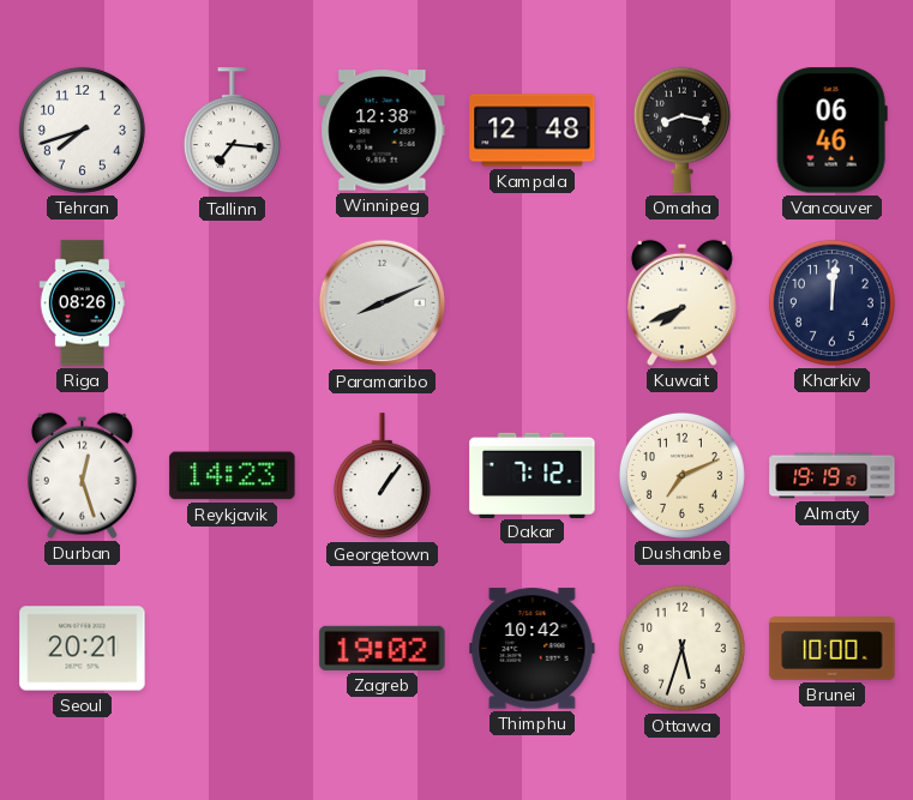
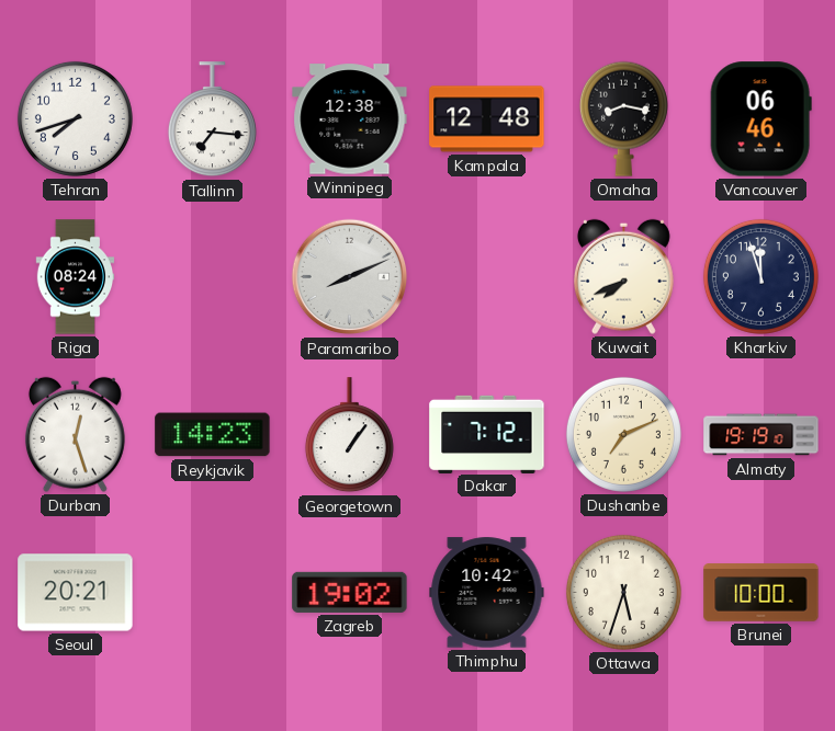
Riga: 08:26 -> 08:24 (76, 277)
Kharkiv: 12:01 -> 11:57 (760, 276)
